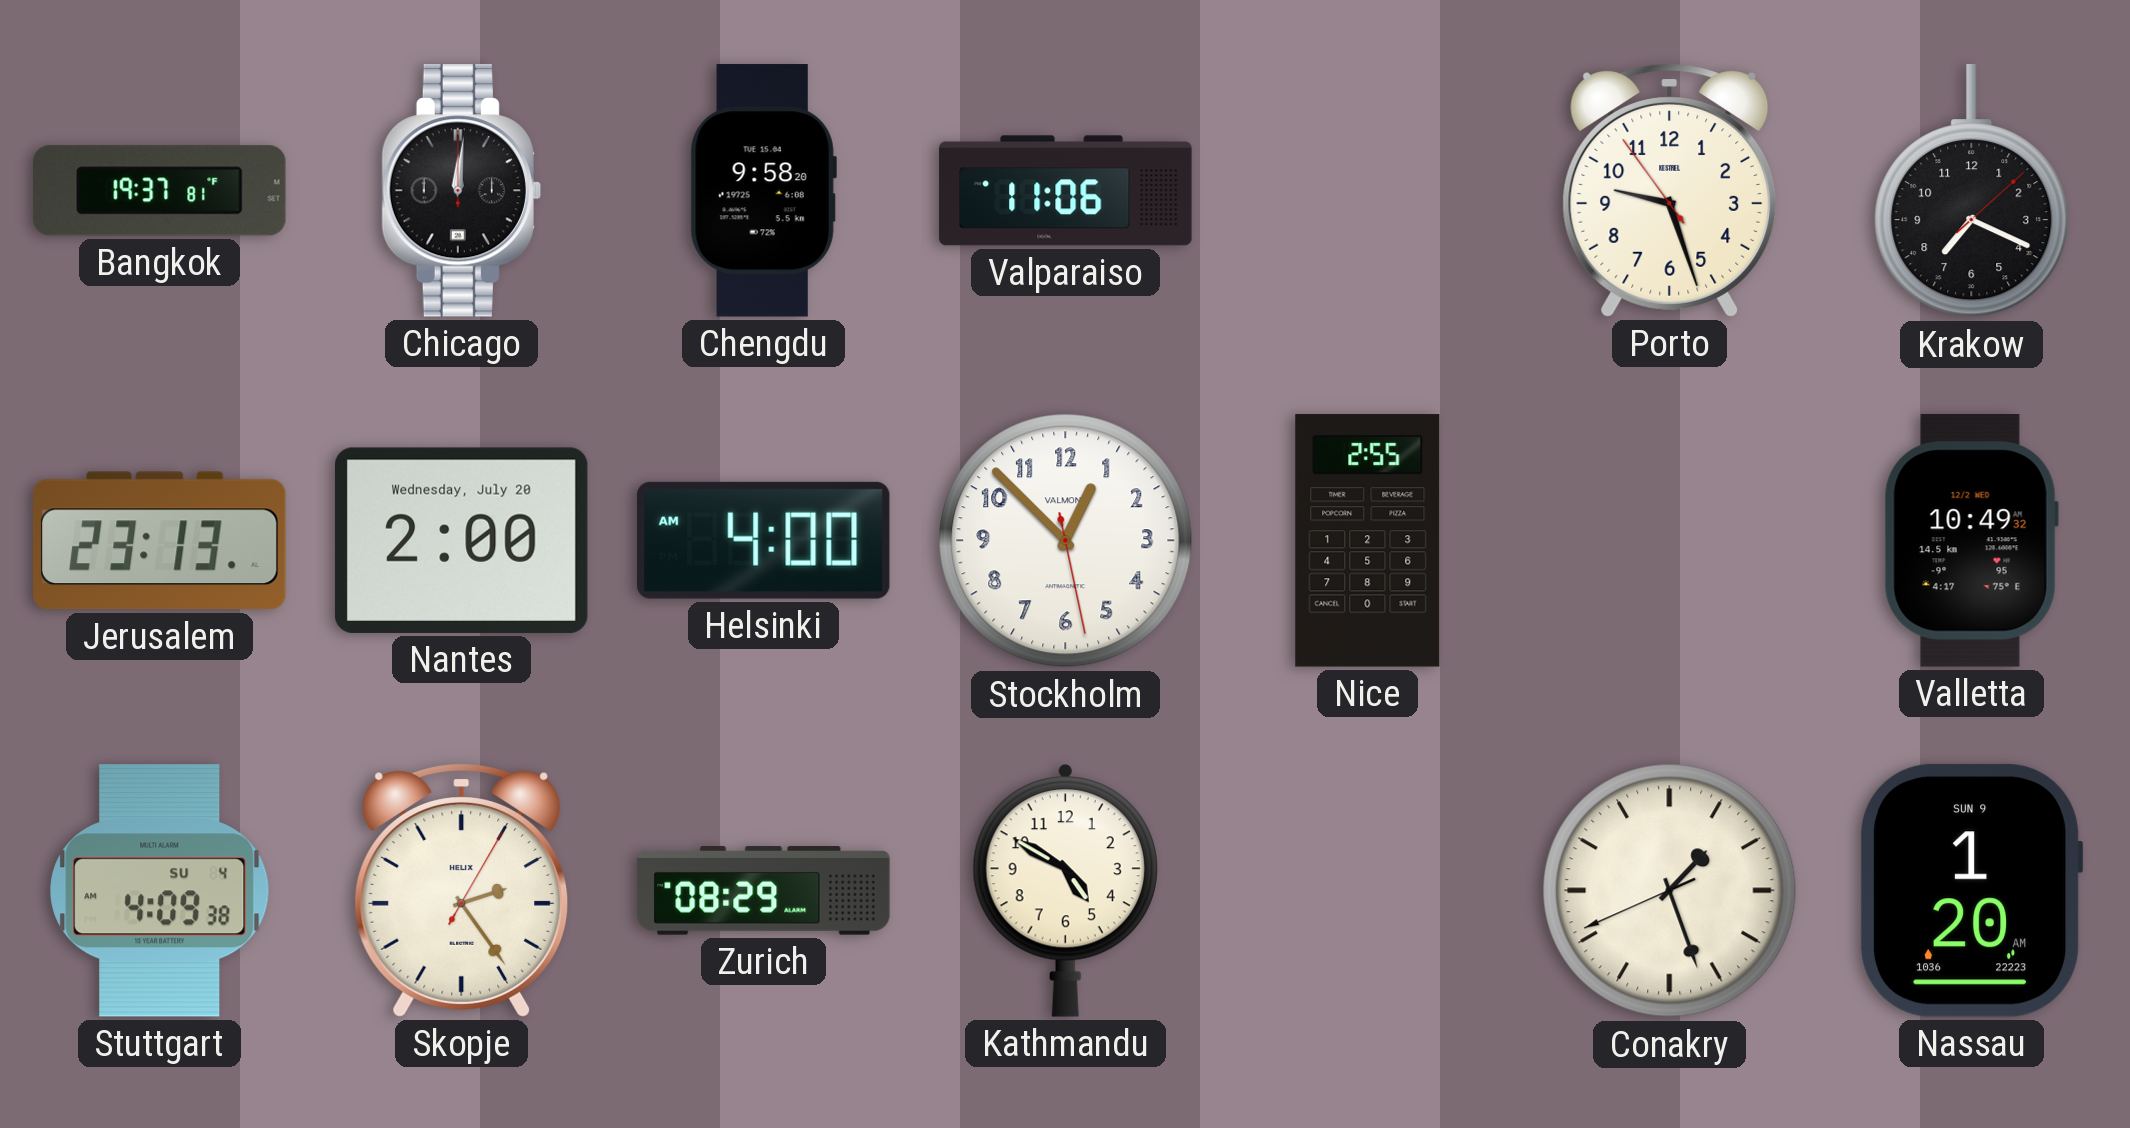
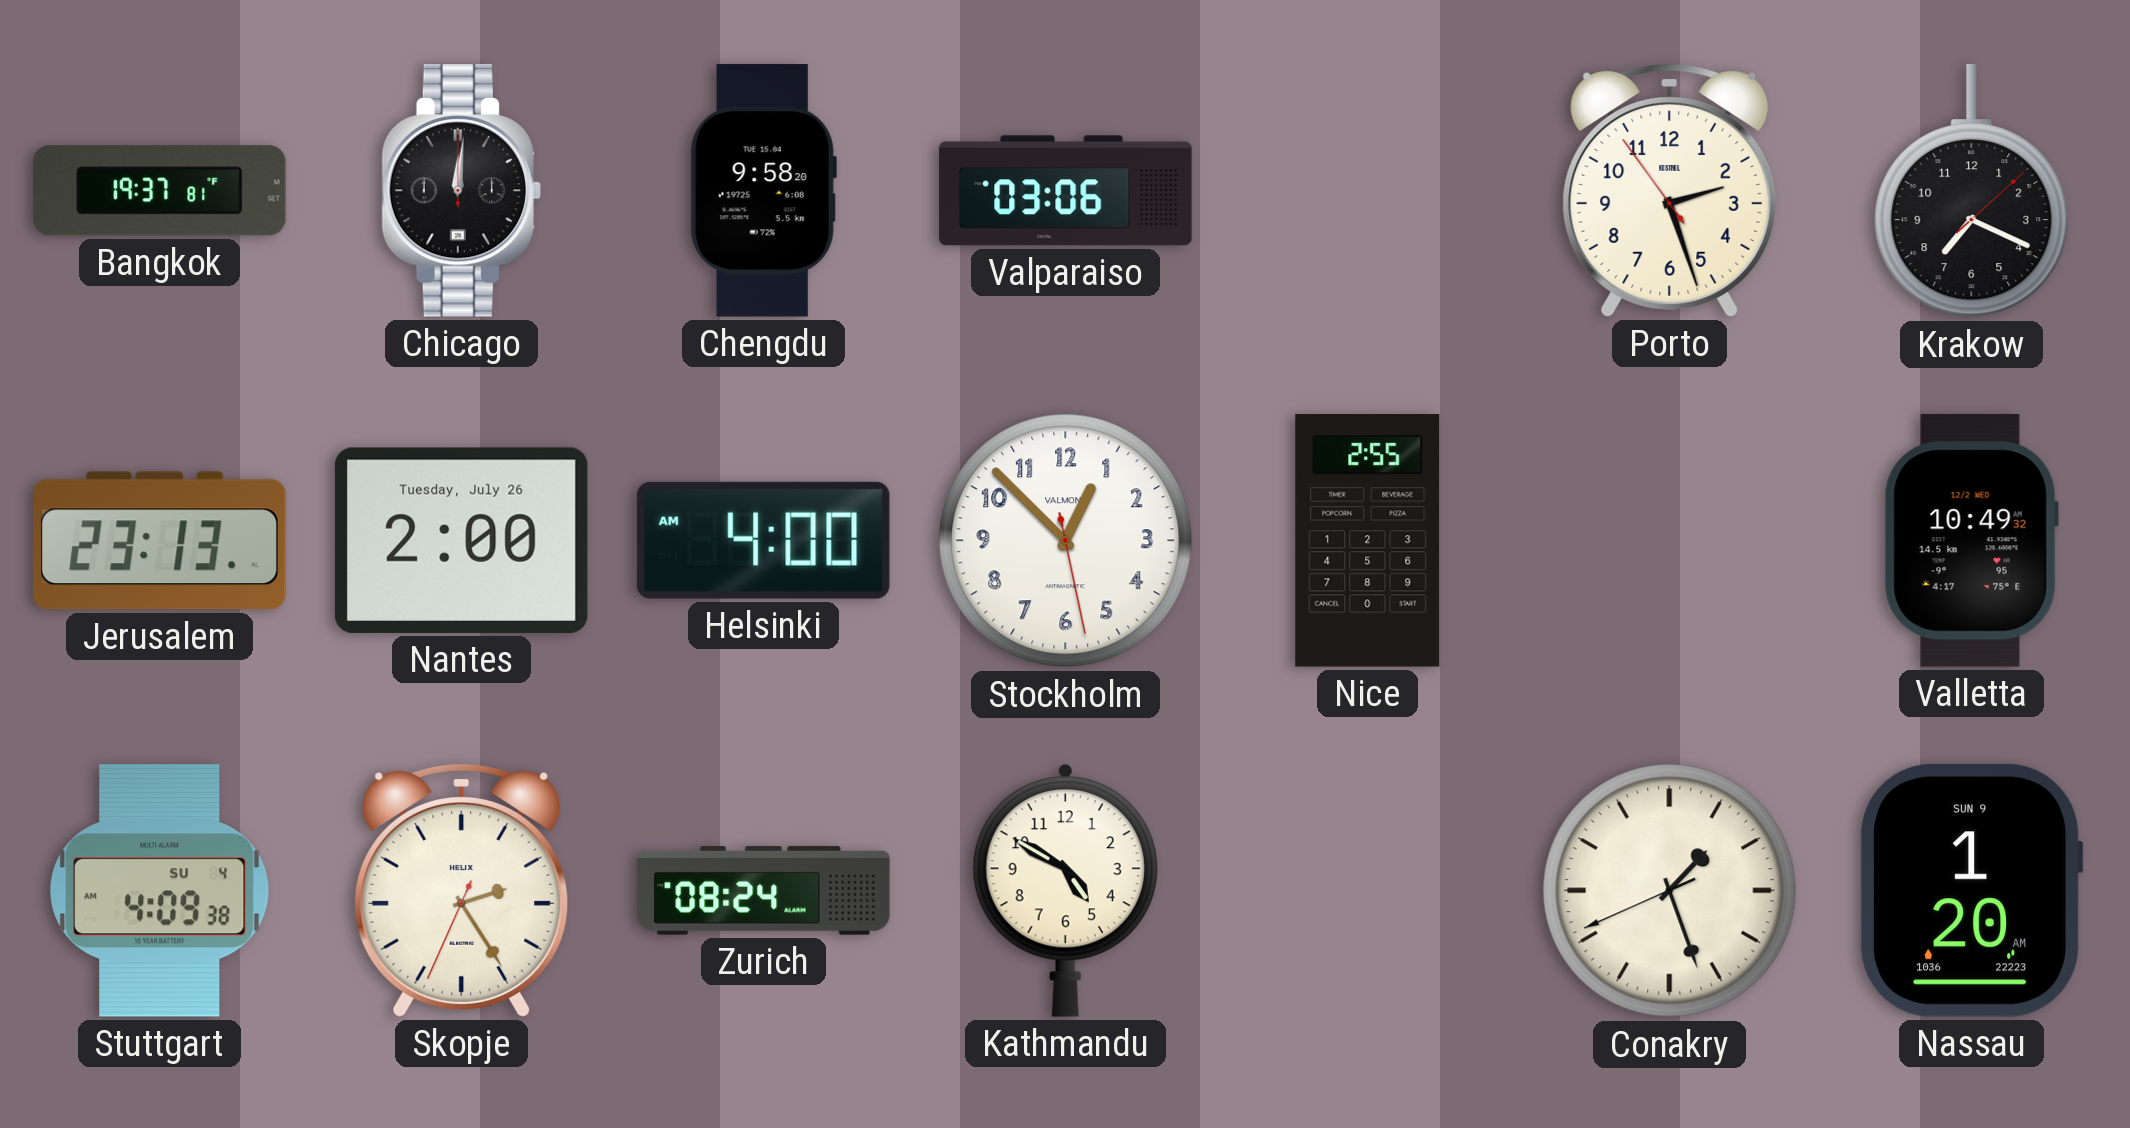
Valparaiso: 11:06 -> 03:06 (1066, 191)
Porto: 9:26 -> 2:26 (1670, 190)
Nantes date: Wednesday, July 20 -> Tuesday, July 26 (461, 540)
Skopje: 2:24:05 -> 2:24:34 (462, 890)
Zurich: 08:29 -> 08:24 (764, 891)
